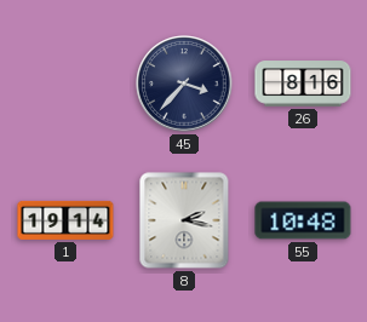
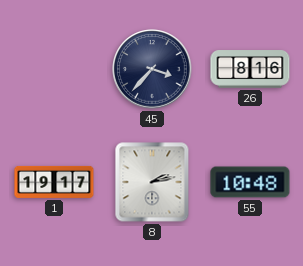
1: 19:14 -> 19:17 (54, 182)
8: 2:17 -> 2:13 (152, 182)
